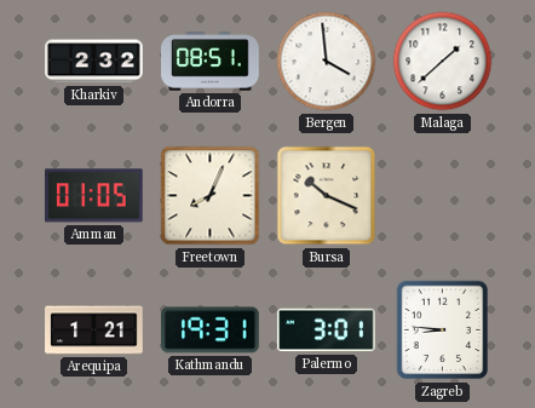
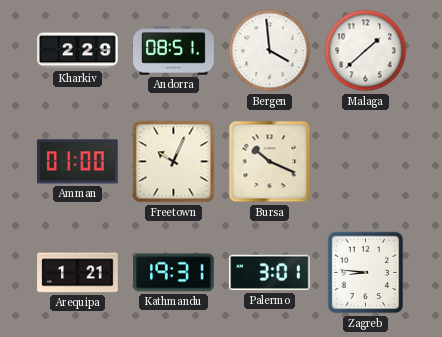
Kharkiv: 2:32 -> 2:29 (78, 51)
Amman: 01:05 -> 01:00 (78, 162)
Freetown: 8:04 -> 10:04 (174, 162)
